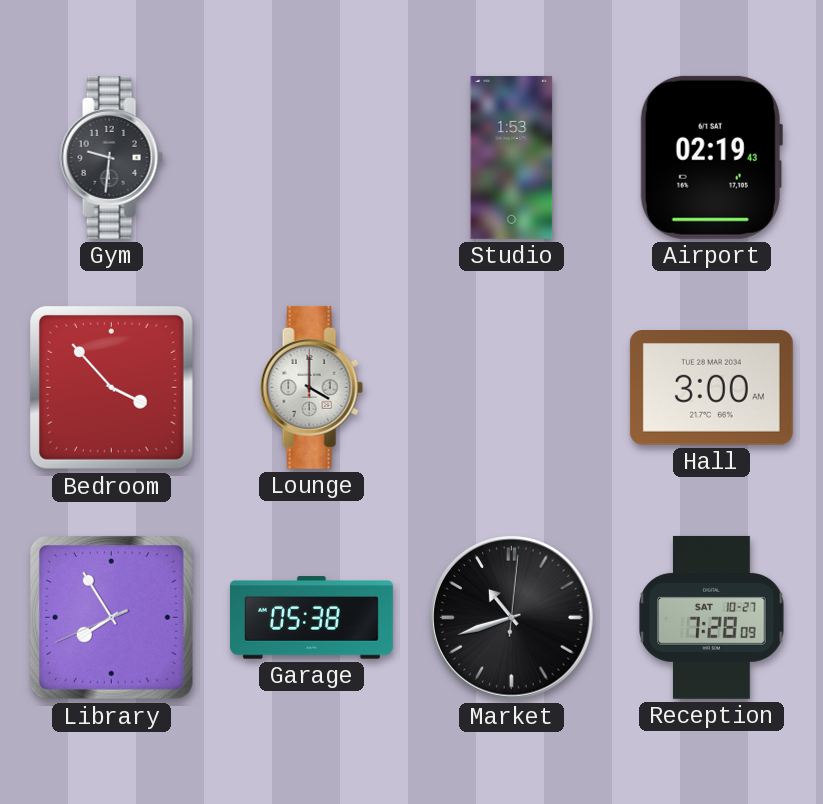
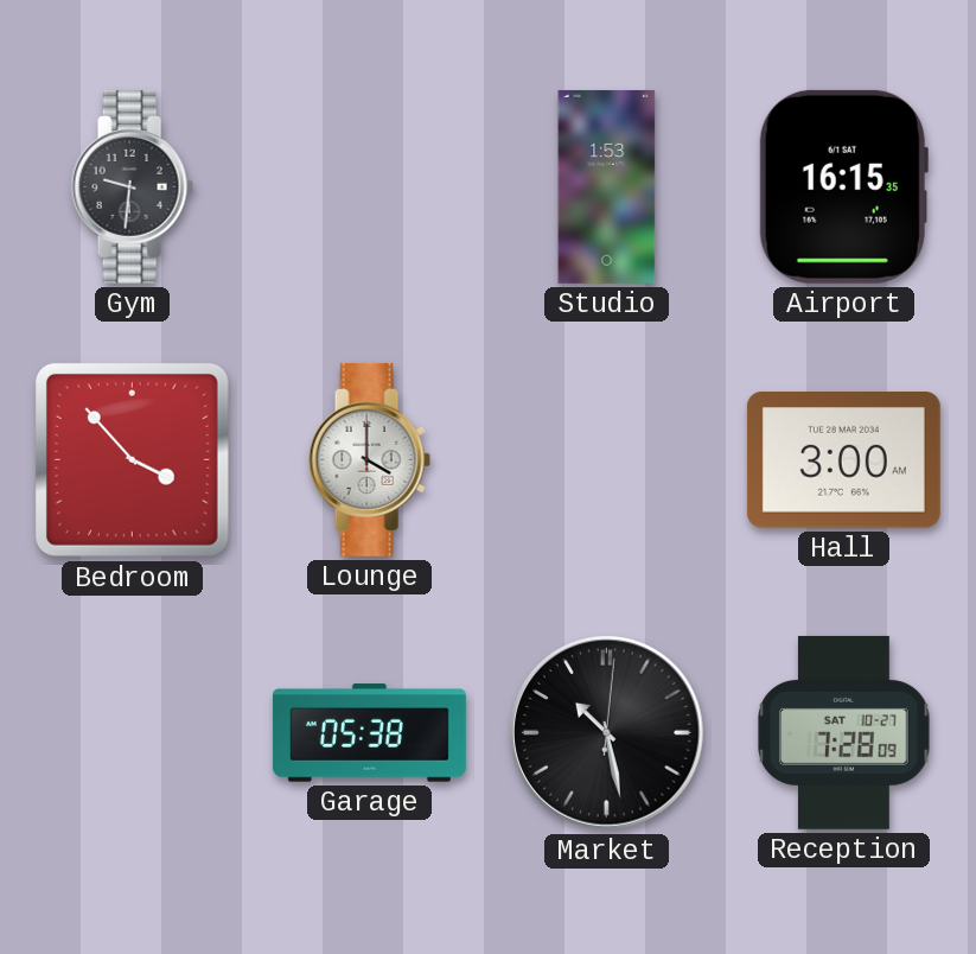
Airport: 02:19 -> 16:15 (843, 186)
Library: 7:54 -> none (111, 617)
Market: 10:42 -> 10:28 (607, 733)
